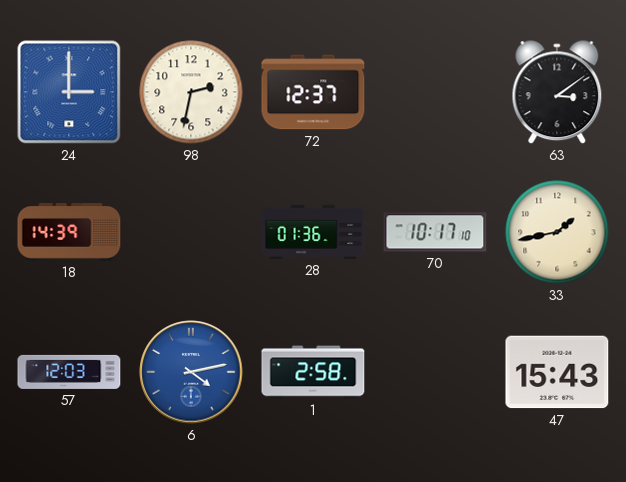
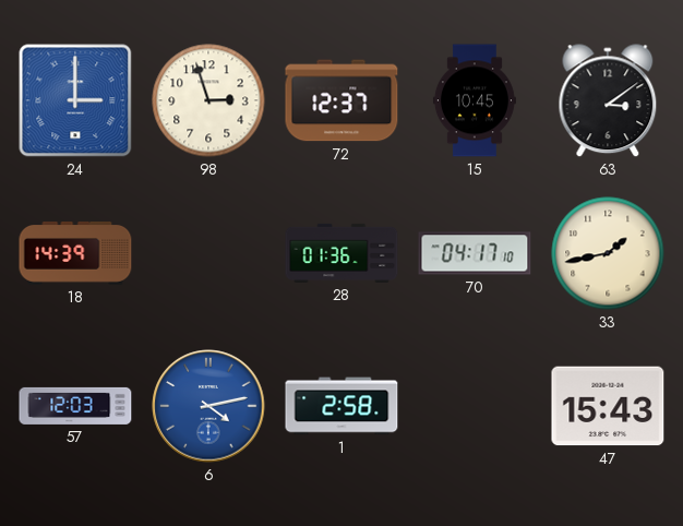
98: 2:32 -> 2:57 (208, 100)
15: none -> 10:45 (475, 100)
70: 10:17 -> 04:17 (475, 253)
